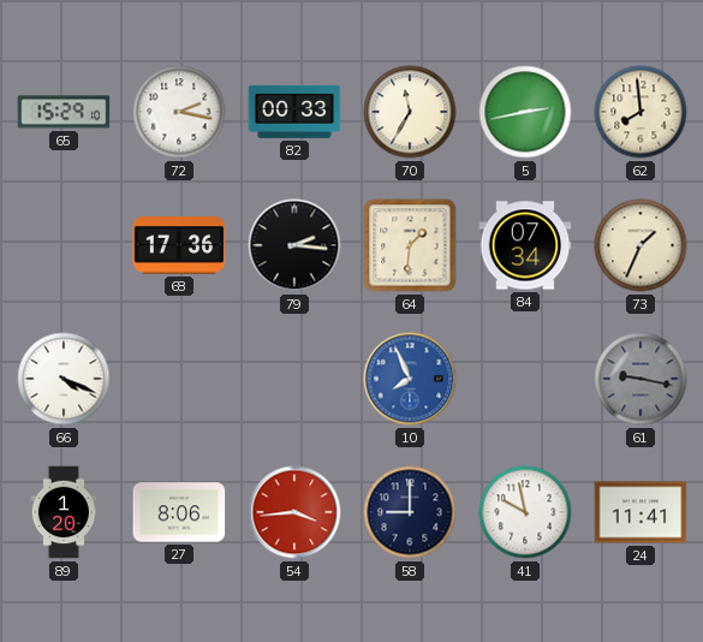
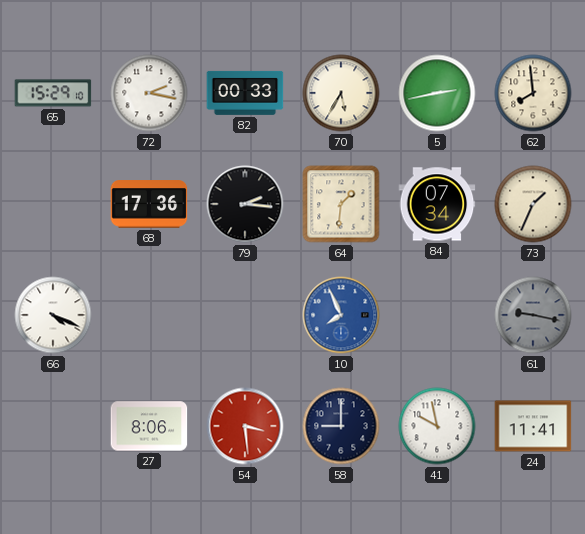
70: 11:35 -> 5:35 (341, 93)
89: 1:20 -> none (64, 512)
54: 3:44 -> 3:29 (245, 426)
